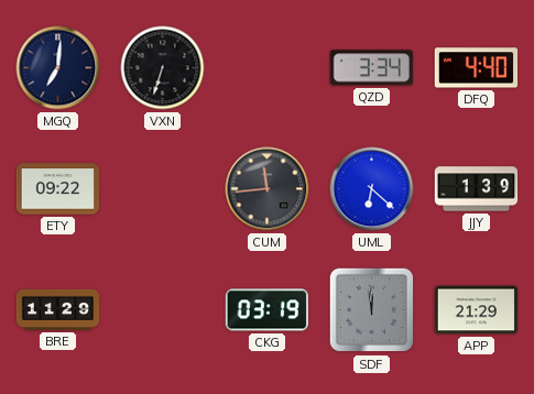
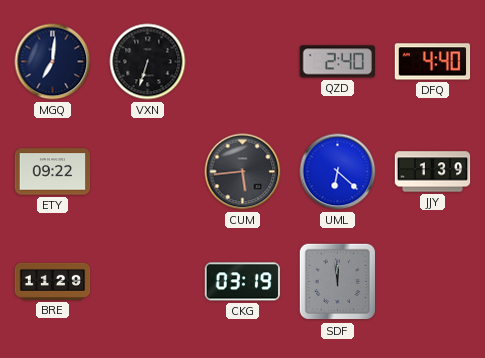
QZD: 3:34 -> 2:40 (337, 62)
CUM: 11:44 -> 5:44 (243, 172)
APP: 21:29 -> none (477, 310)
